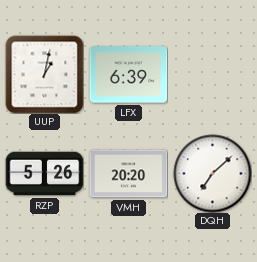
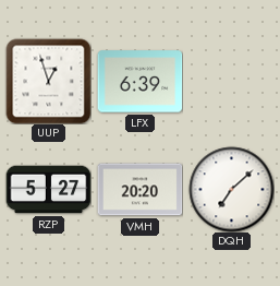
UUP: 1:02 -> 12:57 (48, 81)
RZP: 5:26 -> 5:27 (48, 190)
